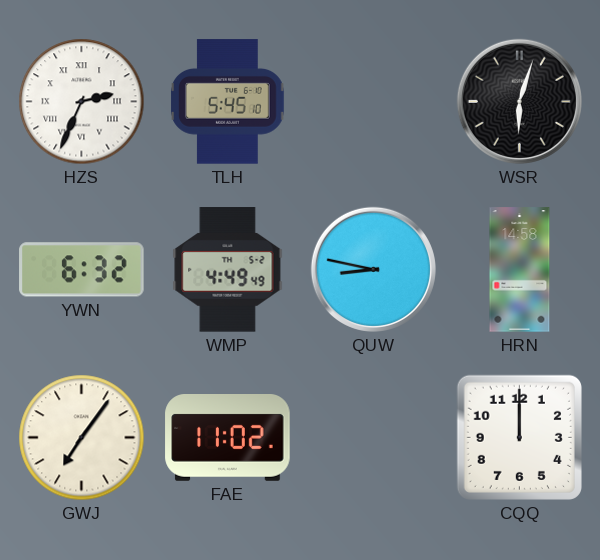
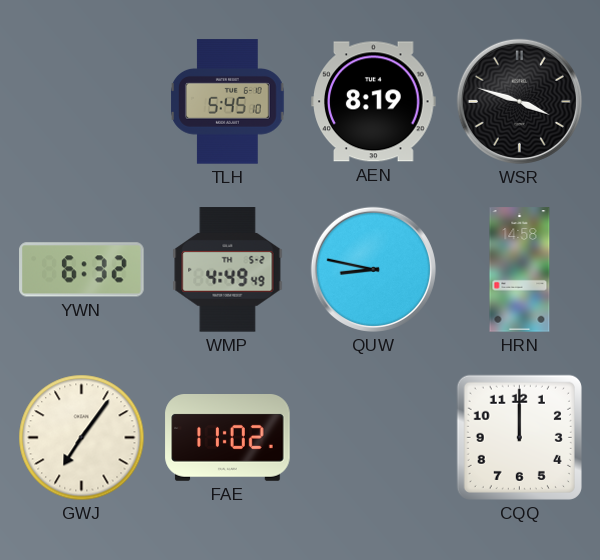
HZS: 2:34 -> none (82, 102)
AEN: none -> 8:19 (374, 102)
WSR: 6:03 -> 3:48 (519, 101)
